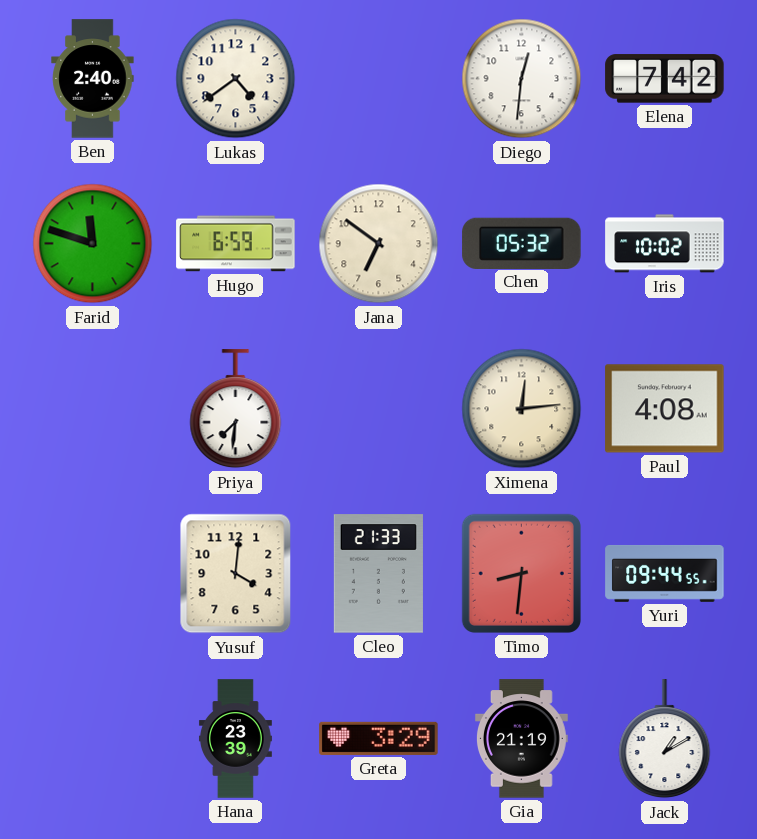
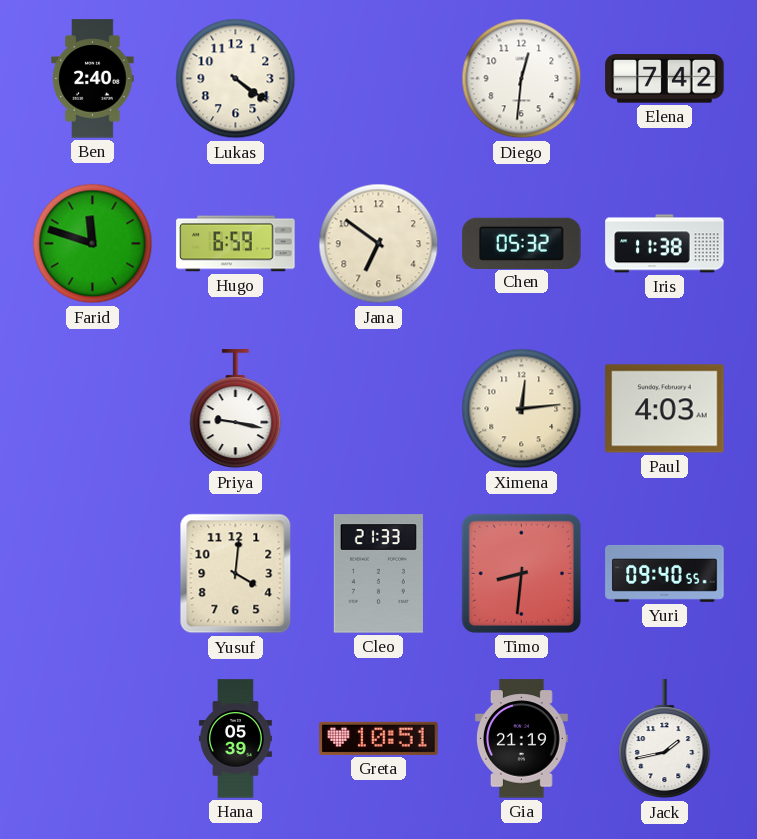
Lukas: 4:39 -> 4:21 (236, 79)
Iris: 10:02 -> 11:38 (665, 244)
Priya: 7:31 -> 9:17 (236, 409)
Paul: 4:08 -> 4:03 (665, 409)
Yuri: 09:44 -> 09:40 (665, 573)
Hana: 23:39 -> 05:39 (235, 739)
Greta: 3:29 -> 10:51 (379, 738)
Jack: 1:10 -> 1:43 (665, 739)
